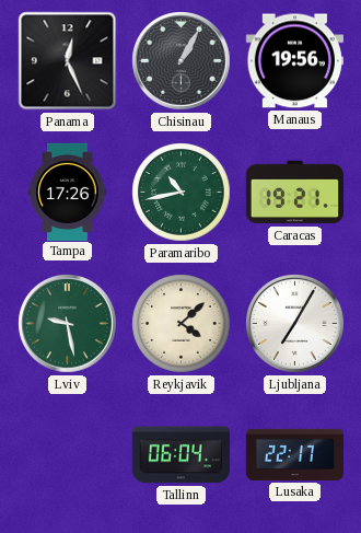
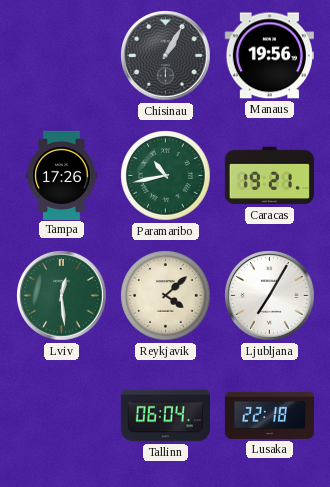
Panama: 12:26 -> none (68, 61)
Lviv: 9:28 -> 12:29 (62, 296)
Lusaka: 22:17 -> 22:18 (269, 415)
